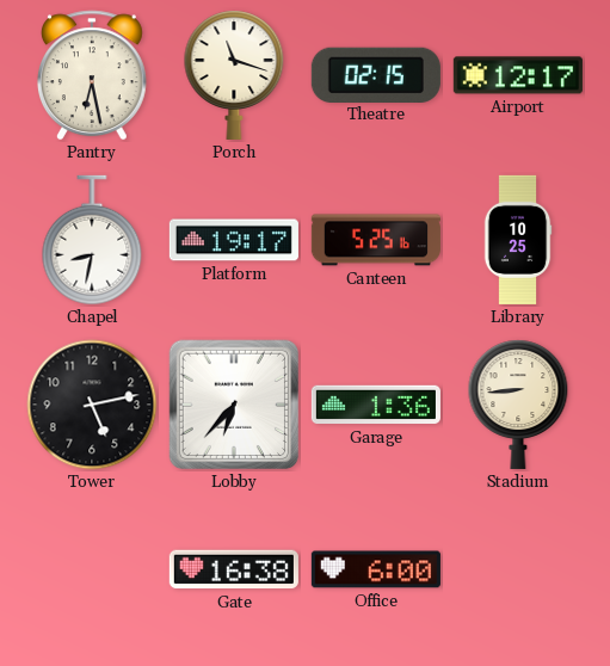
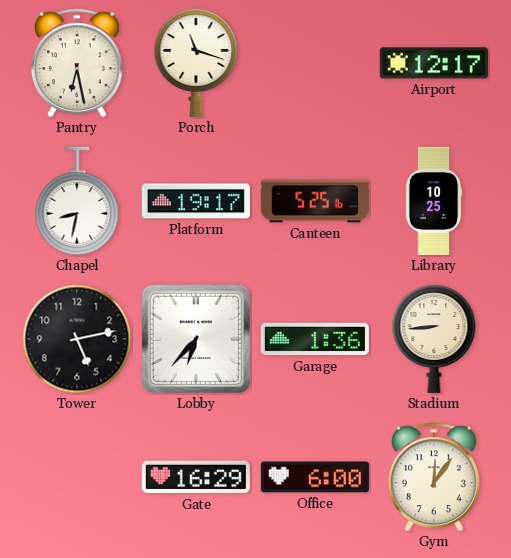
Theatre: 02:15 -> none (376, 74)
Gate: 16:38 -> 16:29 (196, 477)
Gym: none -> 12:06 (434, 477)
